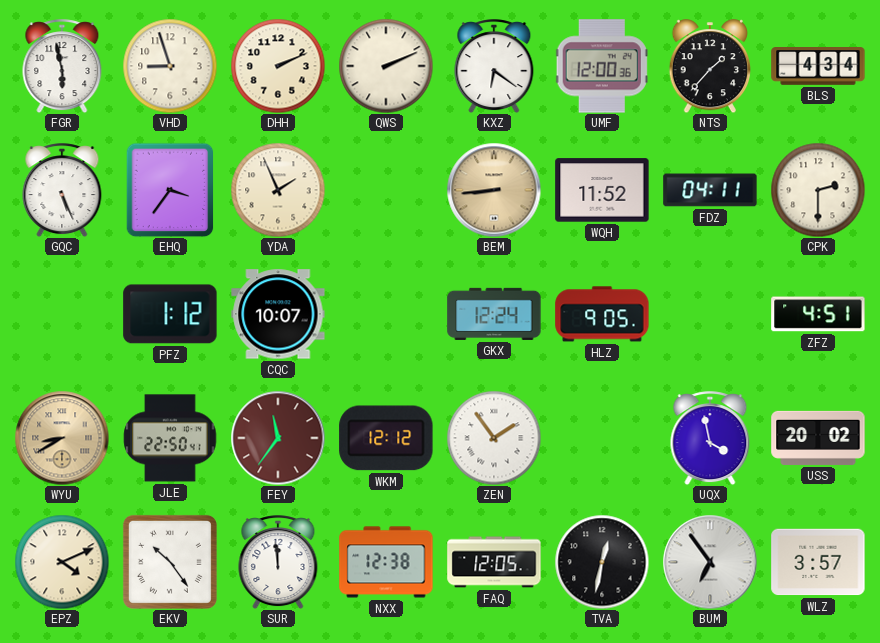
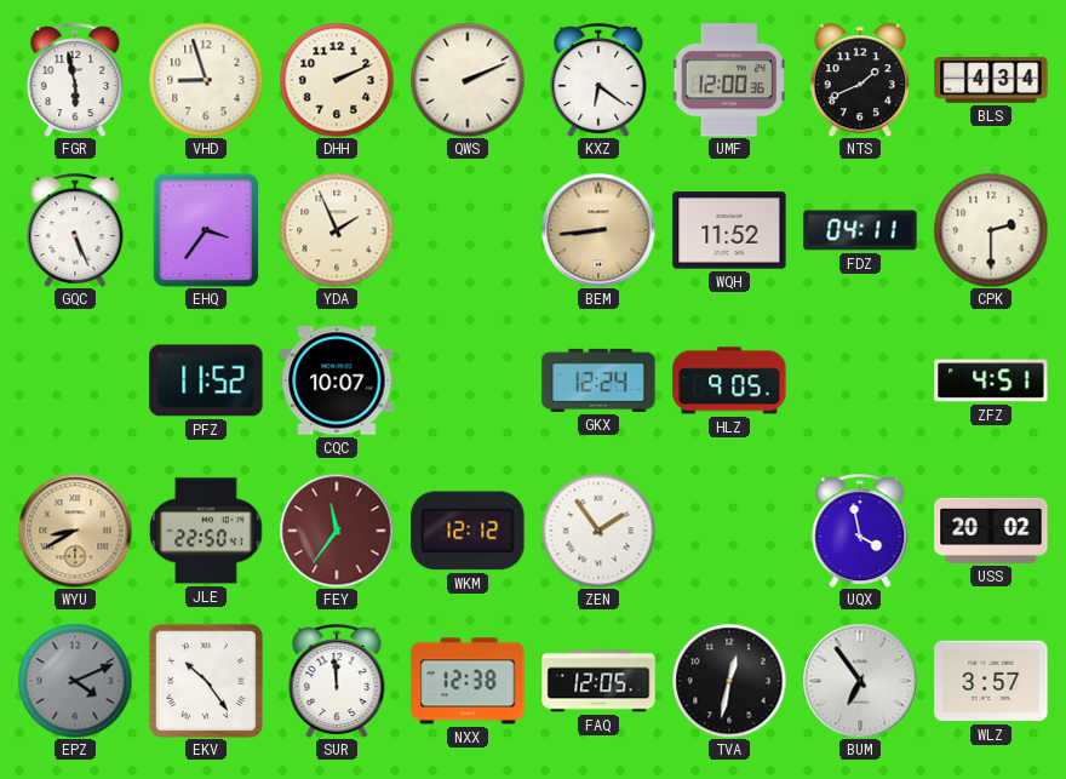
NTS: 1:37 -> 1:41 (859, 80)
PFZ: 1:12 -> 11:52 (206, 380)
EPZ dial: cream -> grey (75, 681)
